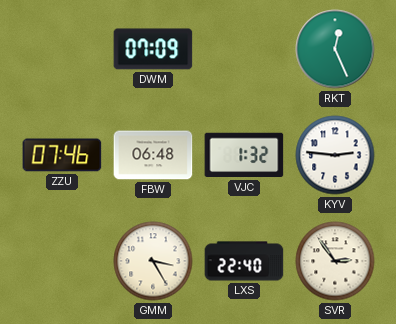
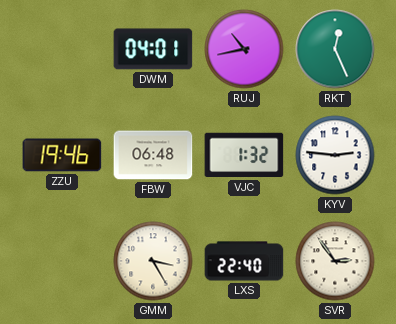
DWM: 07:09 -> 04:01 (153, 49)
RUJ: none -> 10:43 (244, 49)
ZZU: 07:46 -> 19:46 (62, 155)
